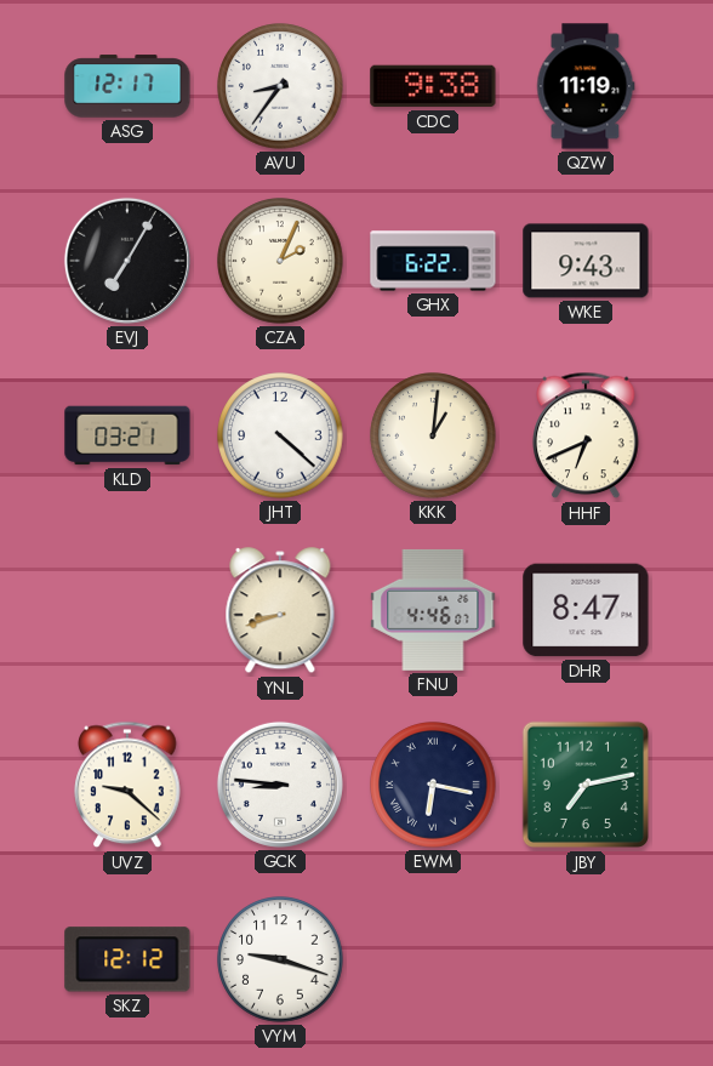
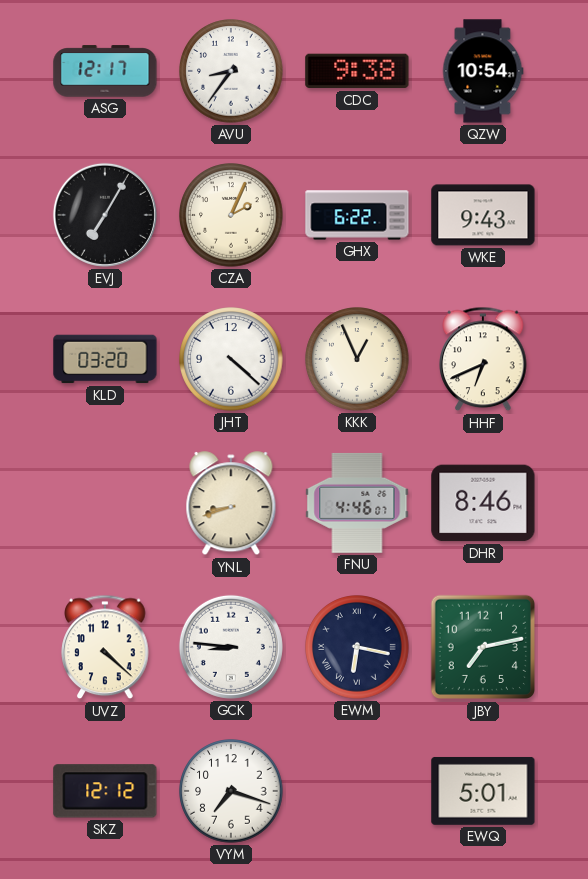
QZW: 11:19 -> 10:54 (483, 71)
KLD: 03:21 -> 03:20 (105, 359)
KKK: 1:01 -> 12:56 (357, 359)
DHR: 8:47 -> 8:46 (483, 503)
UVZ: 9:22 -> 4:22 (105, 647)
VYM: 9:18 -> 7:18 (231, 791)
EWQ: none -> 5:01 (483, 791)
